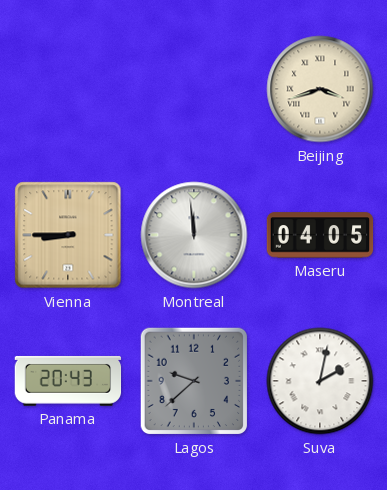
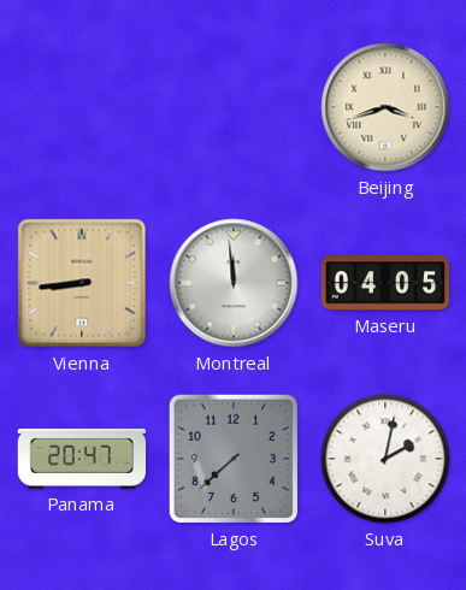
Vienna: 8:45 -> 8:44 (82, 283)
Panama: 20:43 -> 20:47 (82, 459)
Lagos: 9:38 -> 7:38 (234, 459)
